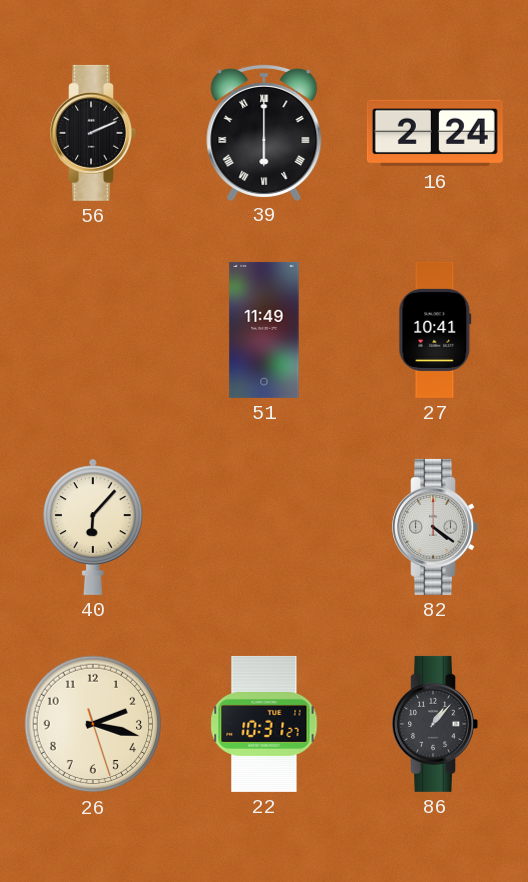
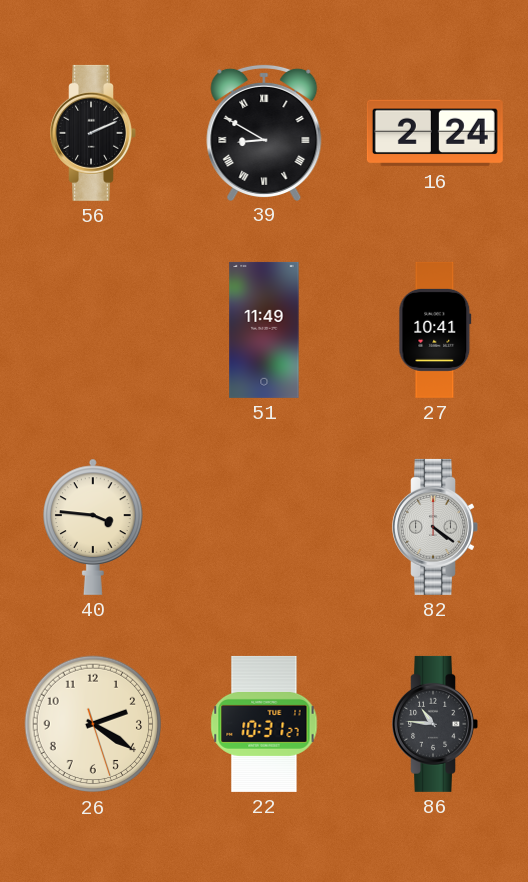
39: 6:00 -> 8:50 (264, 132)
40: 6:07 -> 3:46 (93, 527)
26: 2:17 -> 2:20 (93, 724)
86: 1:07 -> 10:46 (435, 724)
